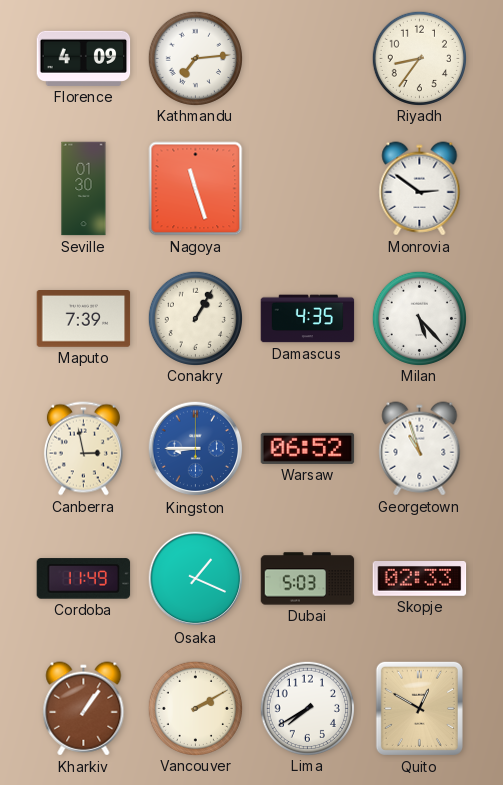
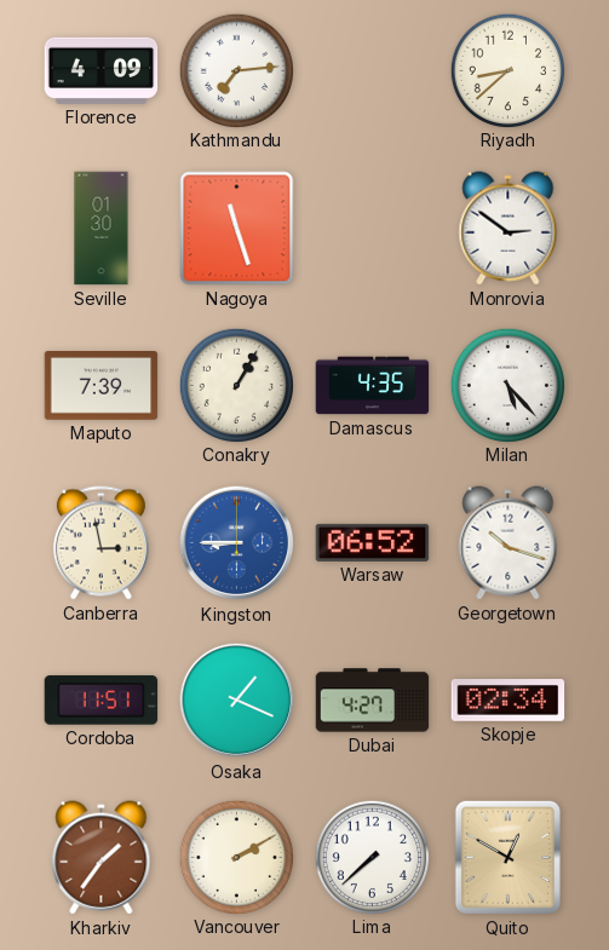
Riyadh: 8:36 -> 8:38 (507, 70)
Georgetown: 10:57 -> 10:18 (509, 543)
Cordoba: 11:49 -> 11:51 (102, 701)
Dubai: 5:03 -> 4:27 (373, 701)
Skopje: 02:33 -> 02:34 (509, 701)
Kharkiv: 1:06 -> 1:36 (102, 858)
Lima: 7:40 -> 7:38 (372, 857)
